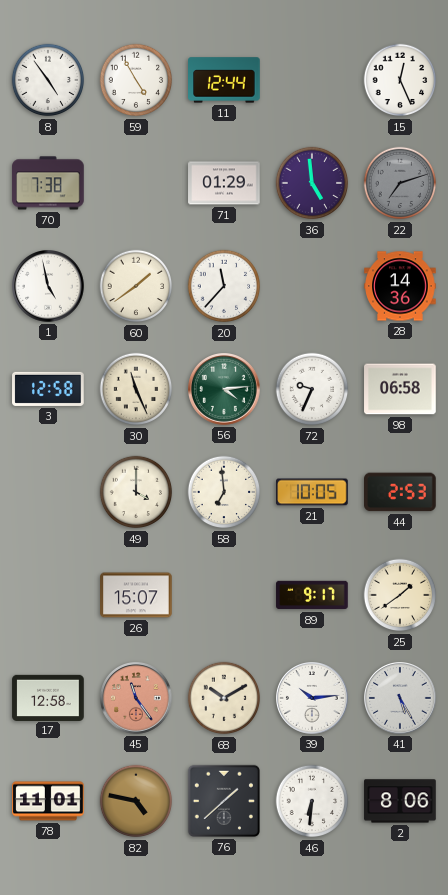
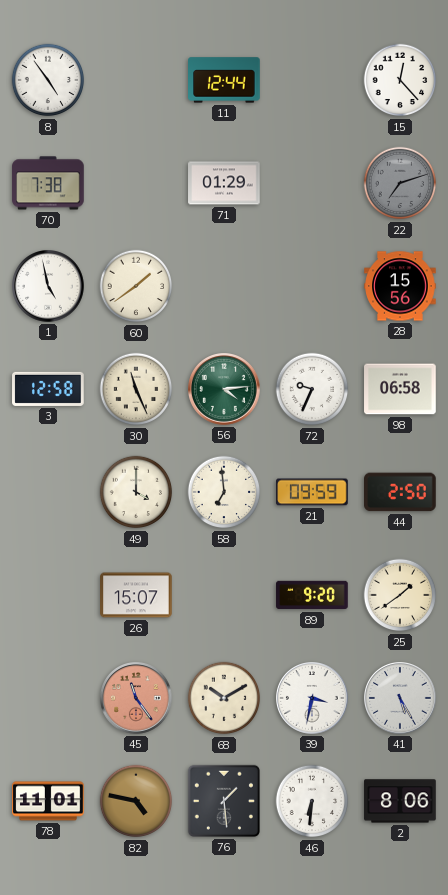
59: 4:55 -> none (136, 80)
15: 12:26 -> 12:23 (400, 80)
36: 4:59 -> none (312, 183)
20: 11:37 -> none (224, 286)
28: 14:36 -> 15:56 (400, 286)
21: 10:05 -> 09:59 (312, 492)
44: 2:53 -> 2:50 (401, 492)
89: 9:17 -> 9:20 (312, 595)
17: 12:58 -> none (48, 697)
39: 10:14 -> 3:32 (313, 699)
76: 1:38 -> 1:29 (224, 801)
